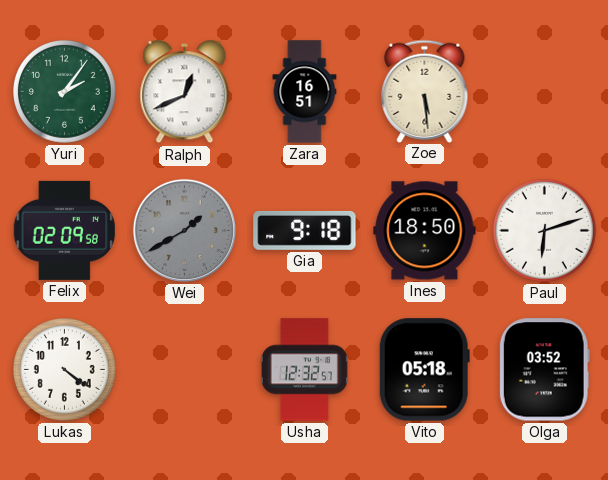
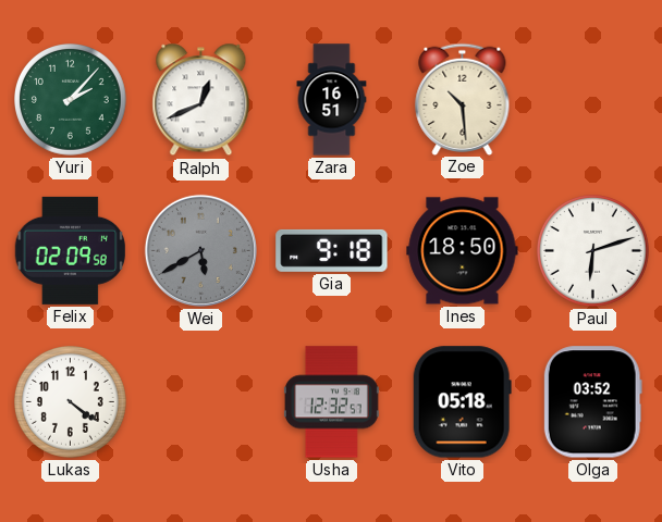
Yuri: 2:06 -> 2:07 (71, 100)
Zoe: 5:29 -> 10:29 (463, 99)
Wei: 1:40 -> 5:40 (200, 250)
